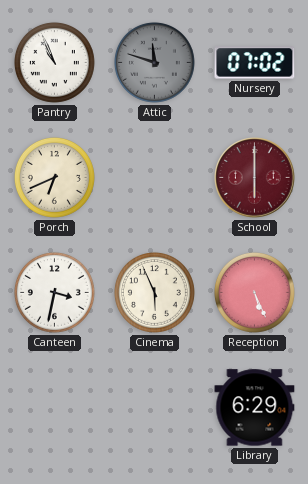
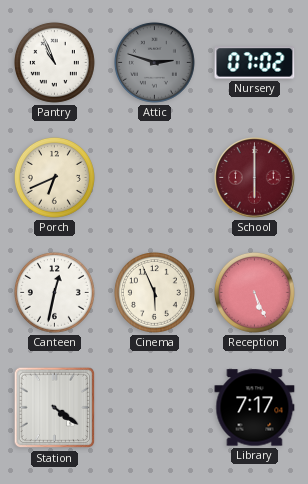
Attic: 11:48 -> 2:48 (154, 62)
Canteen: 3:32 -> 12:32 (54, 292)
Station: none -> 4:21 (55, 408)
Library: 6:29 -> 7:17 (255, 408)
